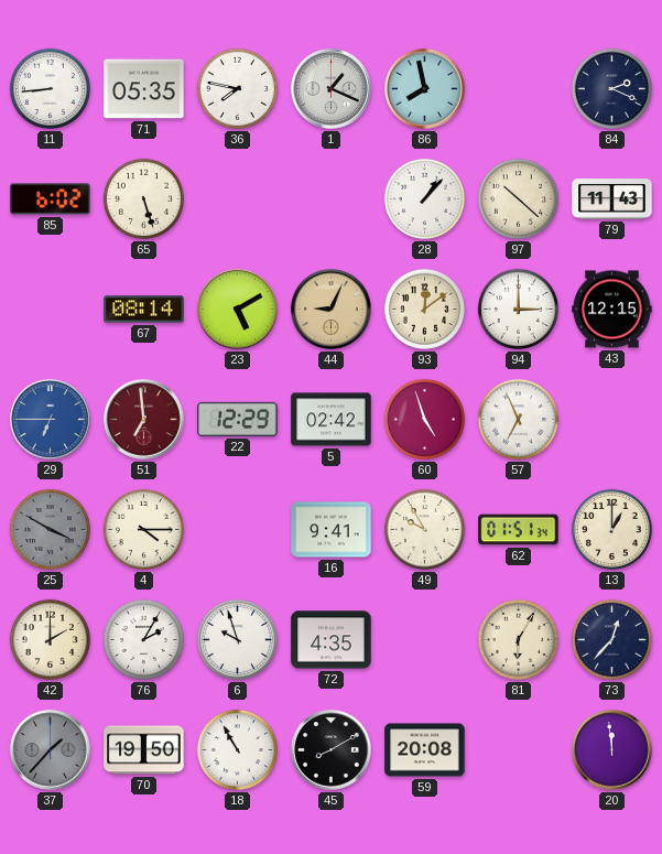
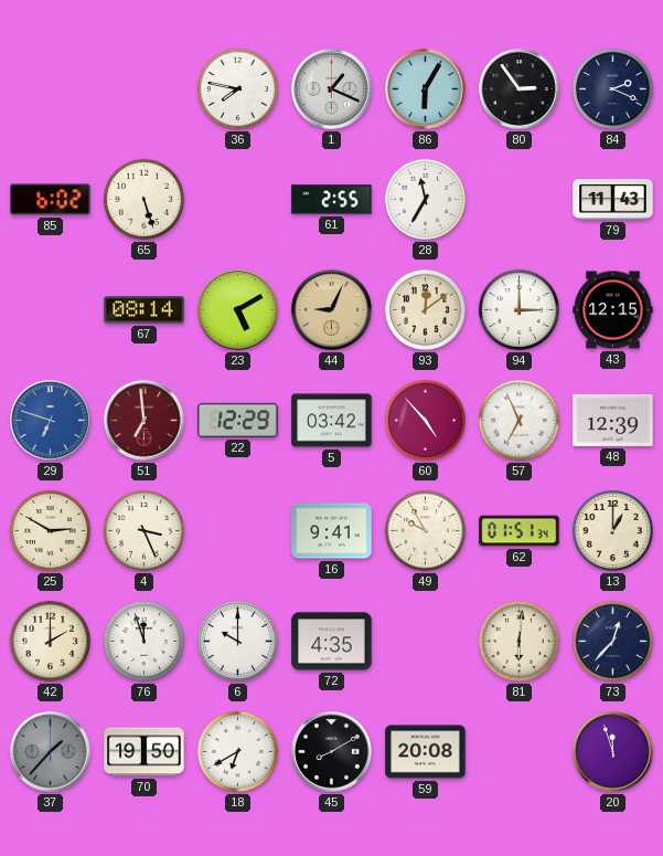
11: 8:44 -> none (50, 88)
71: 05:35 -> none (144, 89)
86: 7:58 -> 6:05 (426, 89)
80: none -> 2:54 (520, 89)
61: none -> 2:55 (332, 200)
28: 1:07 -> 11:35 (425, 199)
97: 10:22 -> none (518, 198)
29: 6:45 -> 6:48 (51, 421)
5: 02:42 -> 03:42 (332, 421)
60: 4:57 -> 4:53 (425, 420)
48: none -> 12:39 (613, 420)
25: 3:50 -> 2:50 (50, 530)
25 dial: grey -> cream (50, 530)
4: 4:15 -> 3:26 (143, 530)
76: 2:05 -> 11:57 (143, 641)
6: 9:57 -> 10:00 (237, 641)
81: 6:05 -> 6:01 (518, 641)
18: 10:55 -> 6:40 (237, 751)
20: 11:59 -> 11:57 (613, 752)
